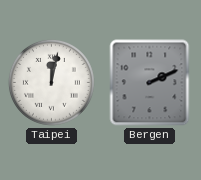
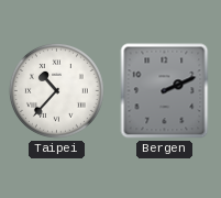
Taipei: 12:02 -> 10:37 (56, 90)
